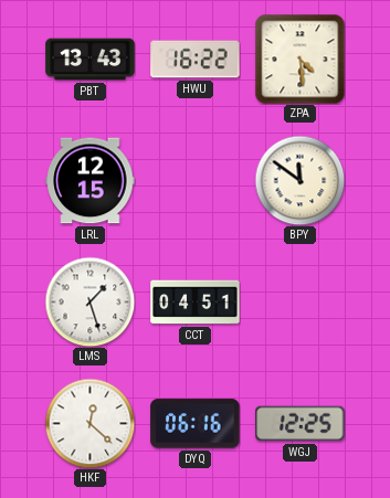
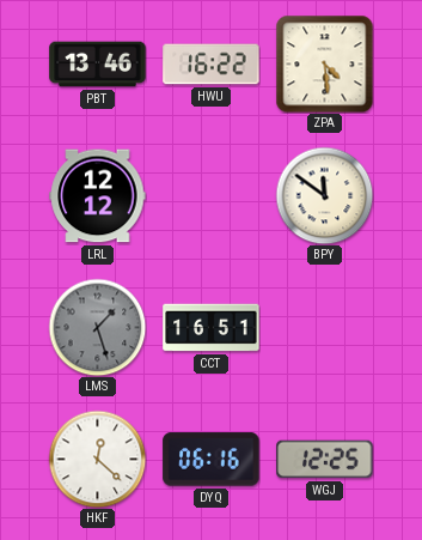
PBT: 13:43 -> 13:46 (98, 65)
LRL: 12:15 -> 12:12 (98, 196)
LMS dial: white -> grey (97, 327)
CCT: 04:51 -> 16:51 (212, 328)
